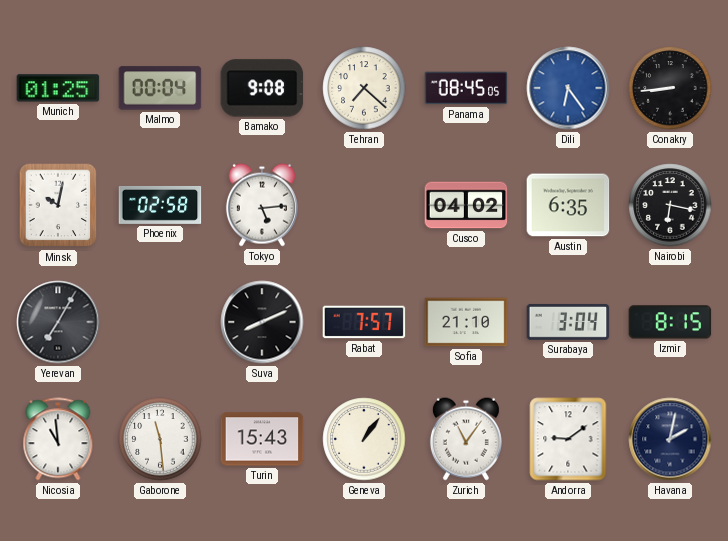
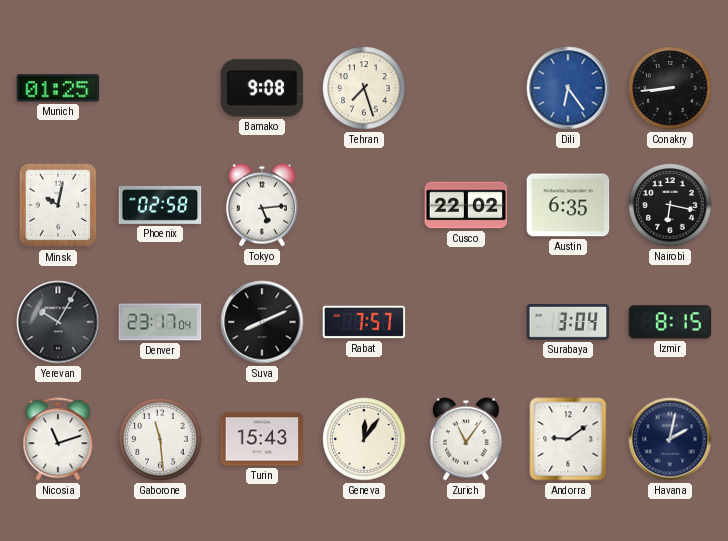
Malmo: 00:04 -> none (160, 88)
Tehran: 7:22 -> 7:27 (364, 88)
Panama: 08:45 -> none (466, 88)
Cusco: 04:02 -> 22:02 (466, 205)
Yerevan: 7:05 -> 10:05 (58, 322)
Denver: none -> 23:17 (160, 322)
Sofia: 21:10 -> none (466, 322)
Nicosia: 10:59 -> 11:12 (58, 439)
Geneva: 1:06 -> 12:06 (364, 439)
